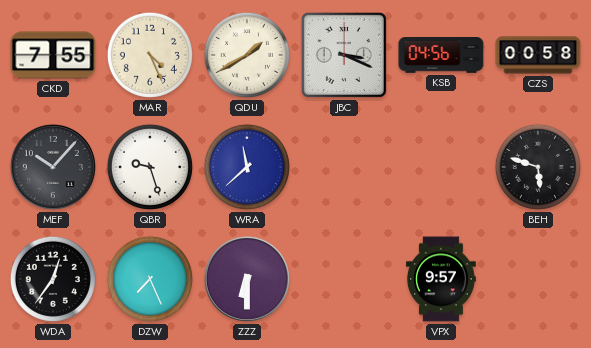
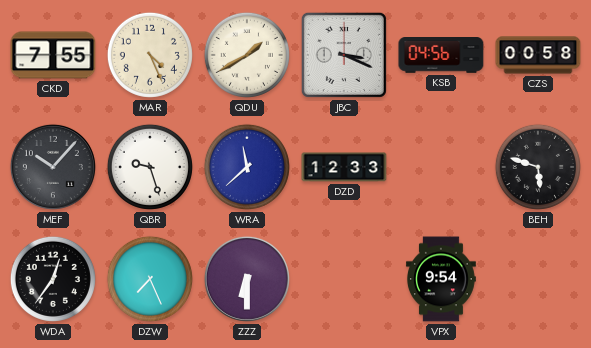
DZD: none -> 12:33 (344, 167)
VPX: 9:57 -> 9:54 (441, 279)
